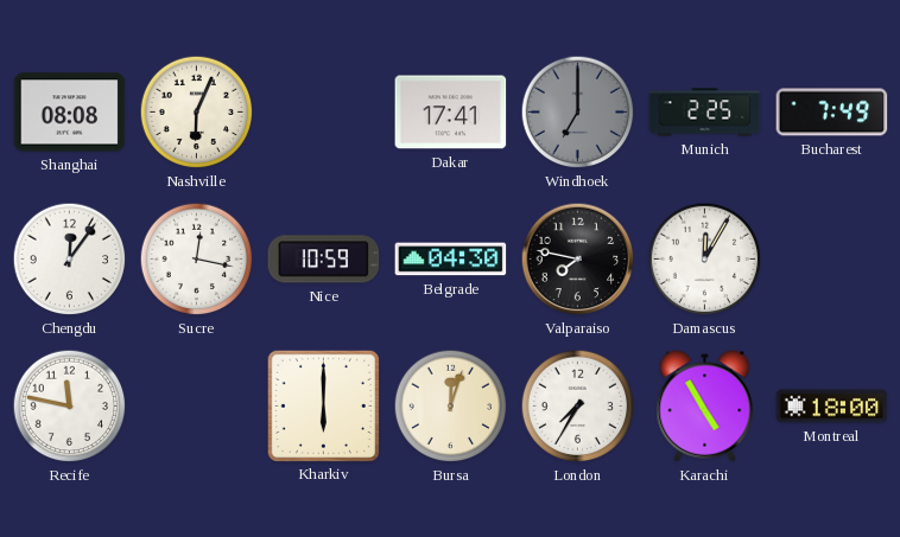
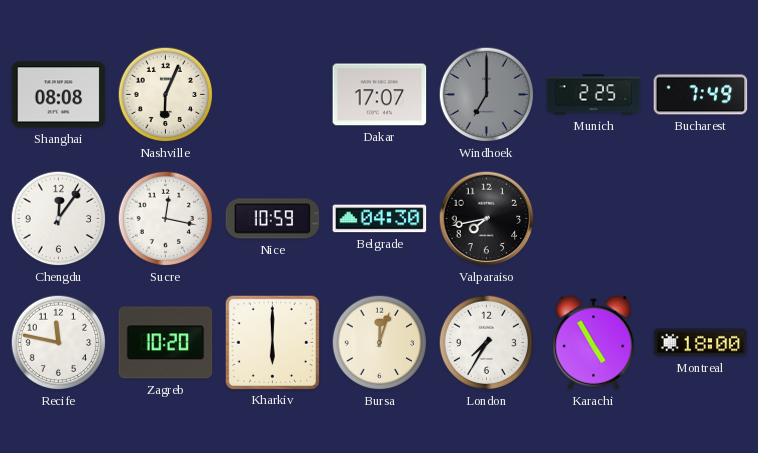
Dakar: 17:41 -> 17:07 (380, 95)
Valparaiso: 7:47 -> 7:43 (487, 219)
Damascus: 12:05 -> none (705, 260)
Zagreb: none -> 10:20 (166, 343)
